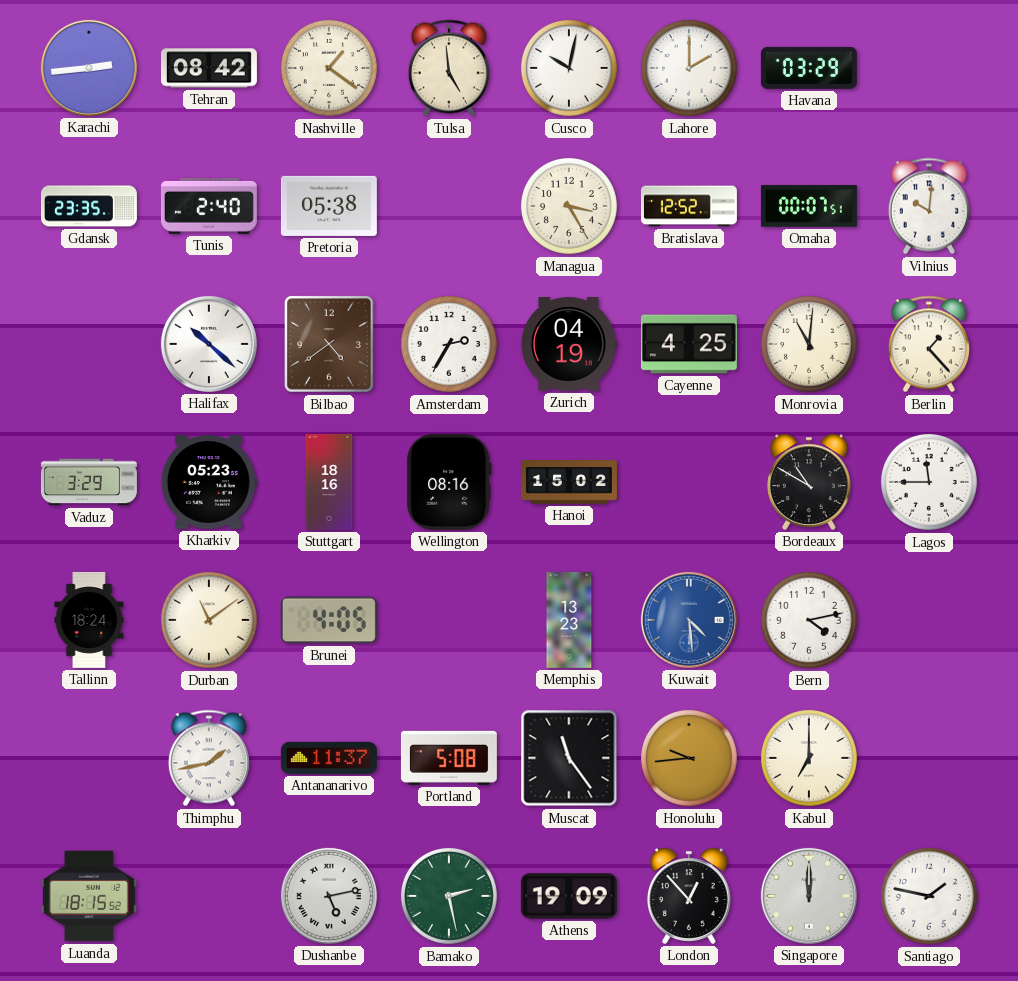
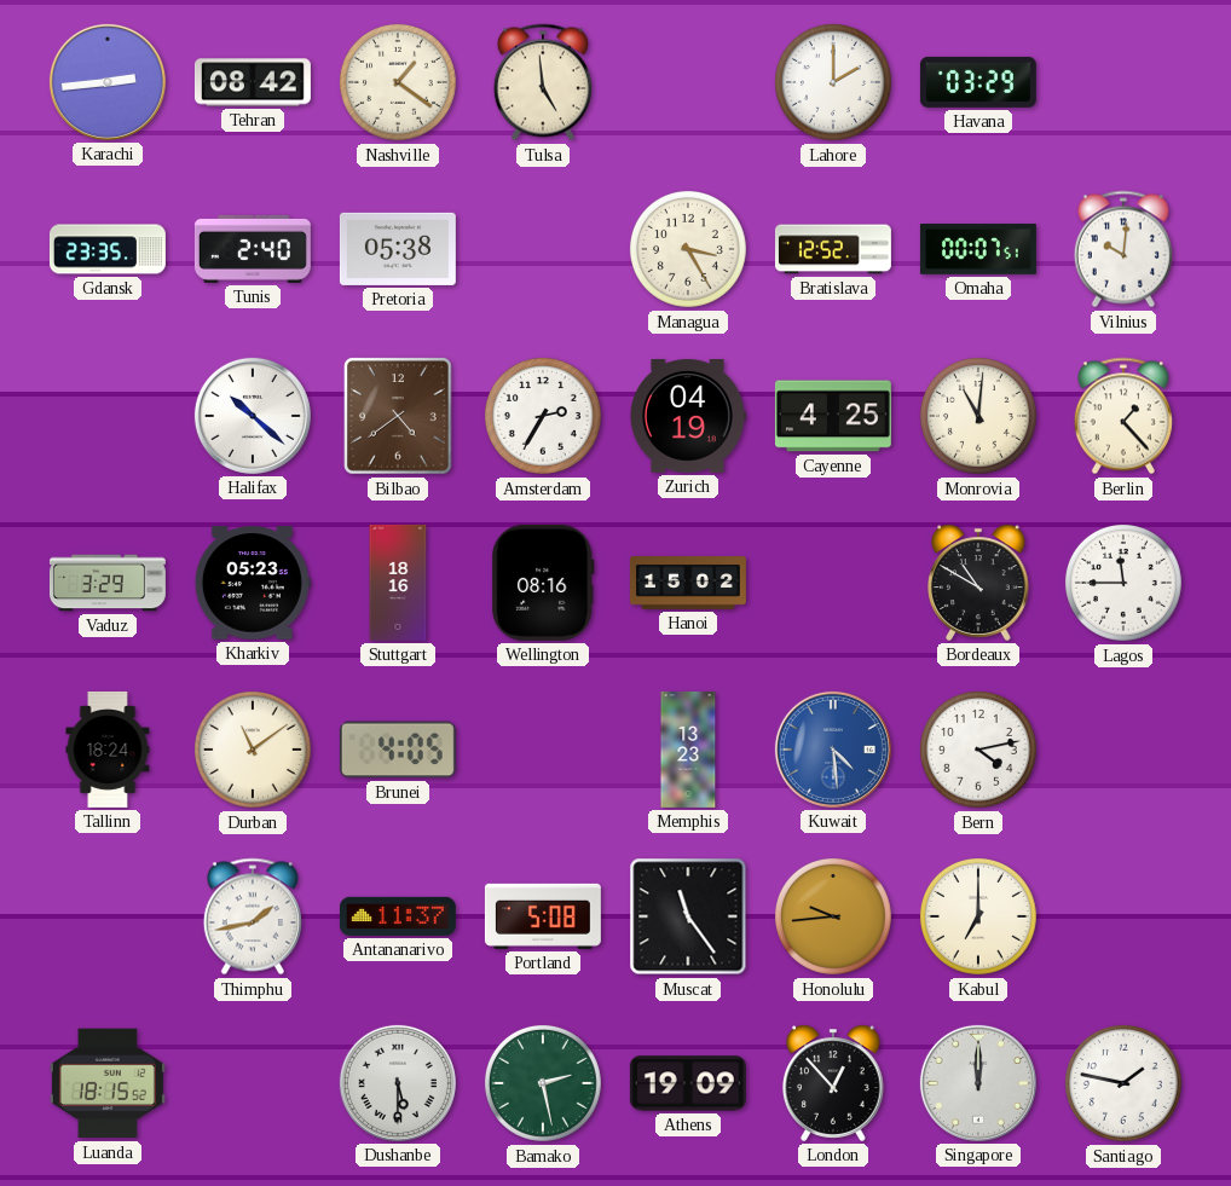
Cusco: 10:02 -> none (569, 68)
Dushanbe: 5:13 -> 5:30 (398, 1083)
